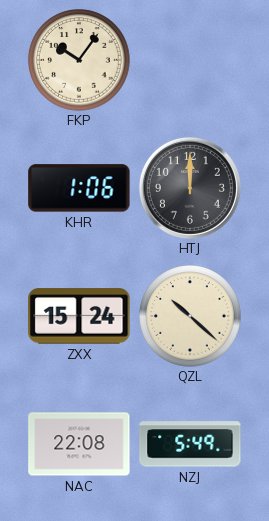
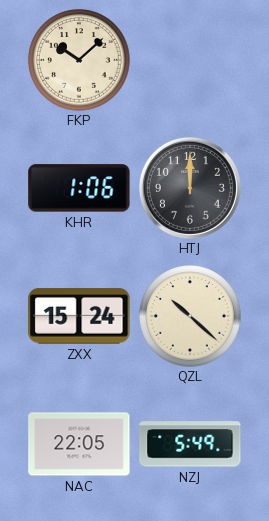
FKP: 10:06 -> 10:08 (79, 60)
NAC: 22:08 -> 22:05 (79, 444)
